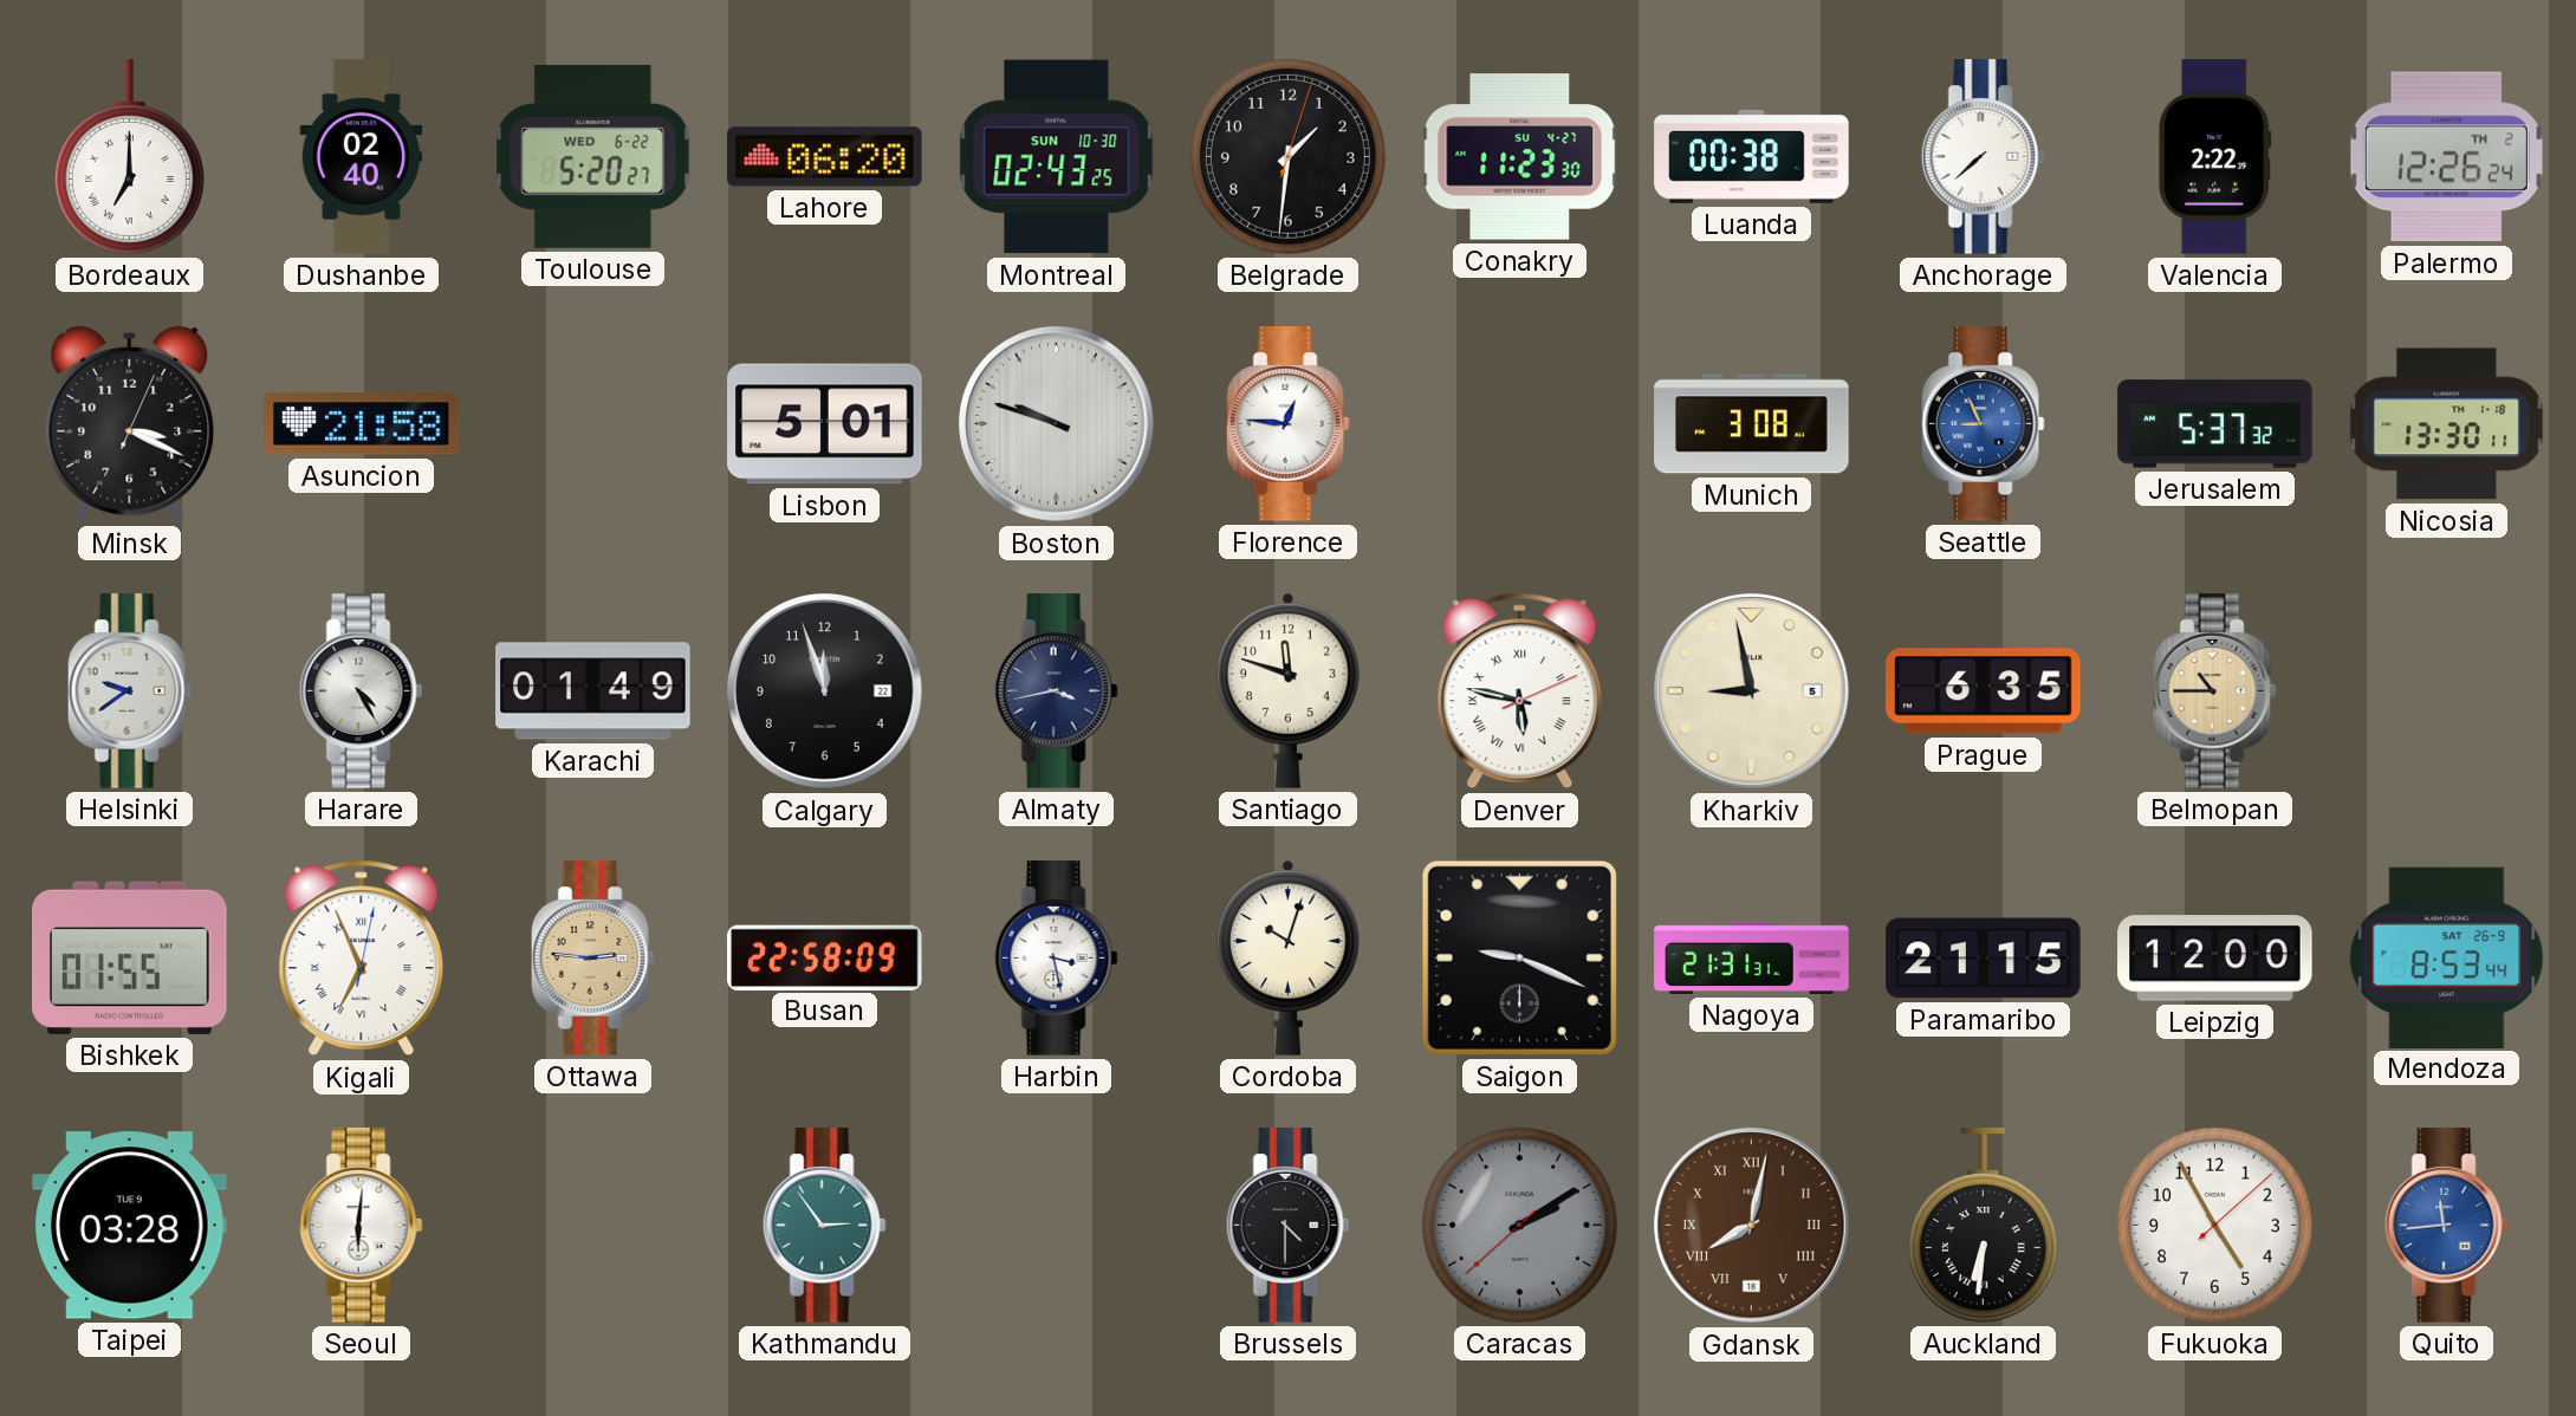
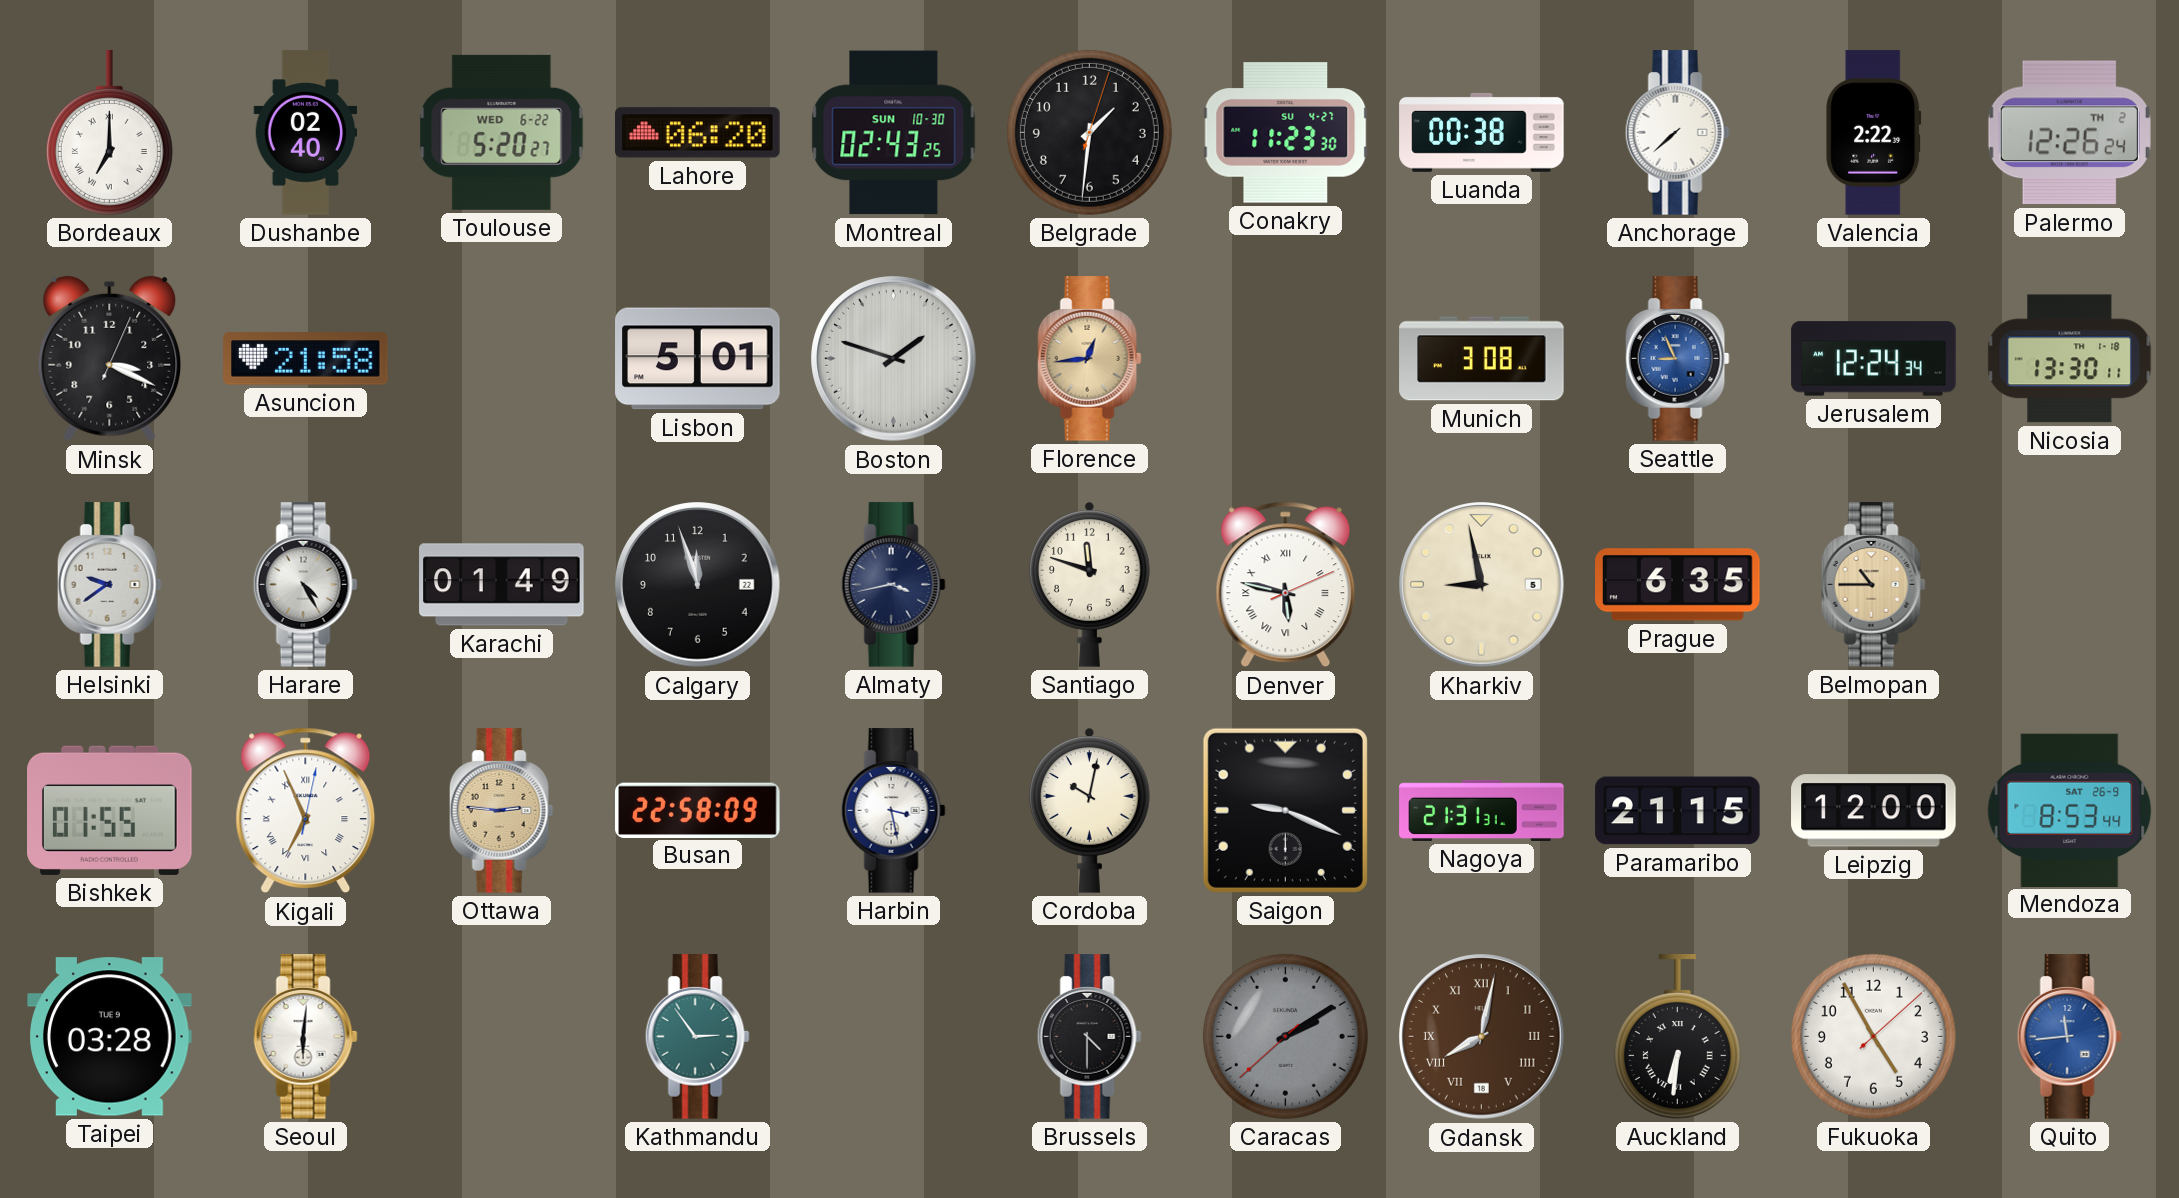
Boston: 9:48 -> 1:48 (894, 359)
Florence: 12:46 -> 12:44 (1089, 359)
Florence dial: white -> champagne (1089, 359)
Jerusalem: 5:37 -> 12:24 (1874, 359)
Cordoba: 10:03 -> 10:02 (1090, 810)
